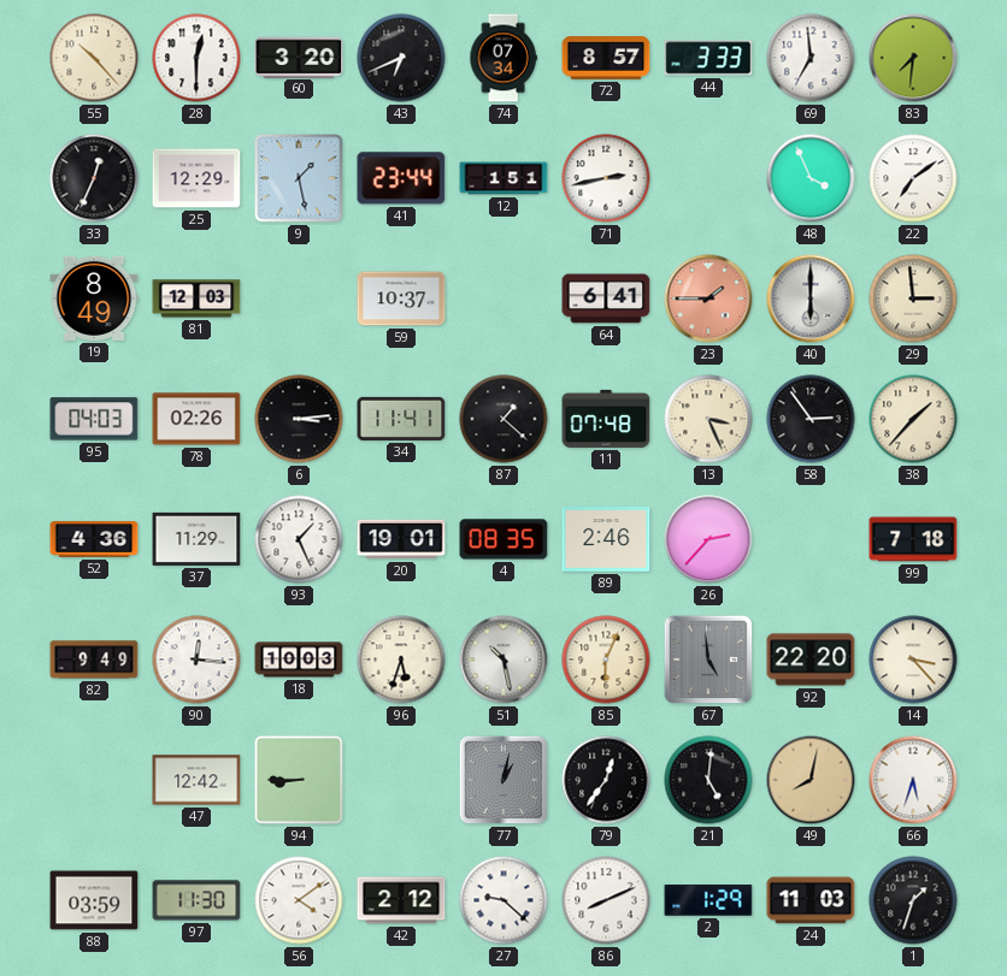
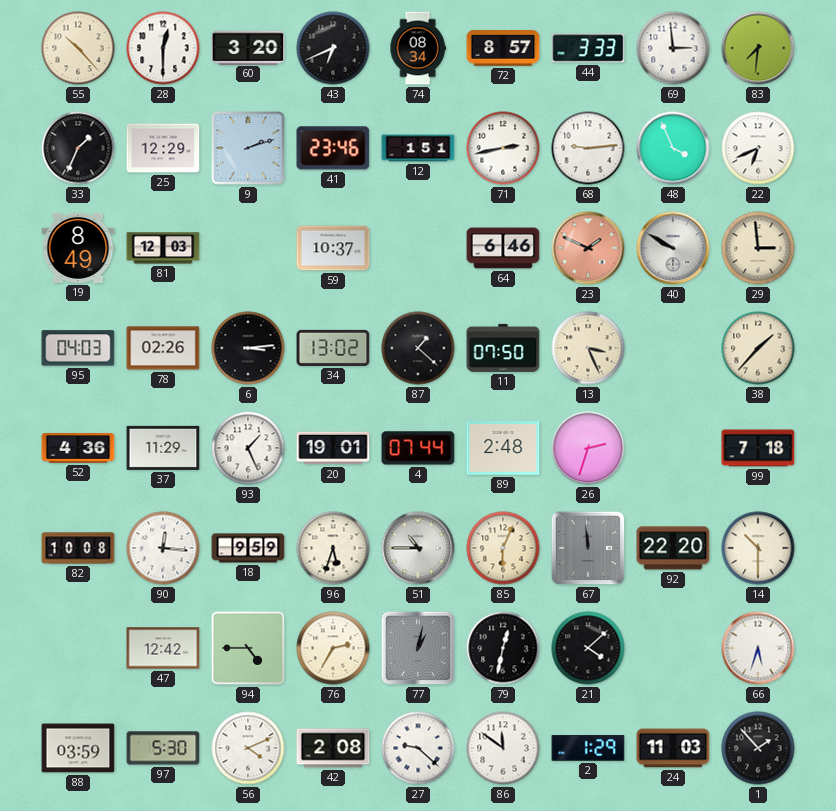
74: 07:34 -> 08:34 (418, 48)
69: 6:59 -> 2:59 (673, 48)
33: 12:34 -> 1:34 (78, 148)
9: 1:28 -> 2:12 (248, 148)
41: 23:44 -> 23:46 (333, 148)
68: none -> 9:14 (588, 148)
22: 7:09 -> 6:41 (758, 148)
64: 6:41 -> 6:46 (503, 248)
23: 1:45 -> 1:49 (588, 248)
40: 6:00 -> 9:50 (673, 248)
34: 11:41 -> 13:02 (333, 348)
11: 07:48 -> 07:50 (503, 348)
58: 2:54 -> none (811, 419)
4: 08:35 -> 07:44 (418, 448)
89: 2:46 -> 2:48 (503, 448)
26: 2:37 -> 2:33 (588, 448)
82: 9:49 -> 10:08 (78, 548)
18: 10:03 -> 9:59 (248, 548)
51: 10:28 -> 10:45 (418, 548)
67: 4:59 -> 11:59 (588, 548)
14: 3:23 -> 10:30 (758, 548)
94: 8:45 -> 4:45 (248, 648)
76: none -> 2:35 (333, 648)
79: 12:36 -> 12:32 (503, 648)
21: 5:01 -> 4:08 (588, 648)
49: 8:02 -> none (811, 780)
97: 11:30 -> 5:30 (163, 748)
56: 4:09 -> 4:11 (248, 748)
42: 2:12 -> 2:08 (333, 748)
86: 8:11 -> 11:51 (503, 748)
1: 1:33 -> 1:53 (758, 748)
